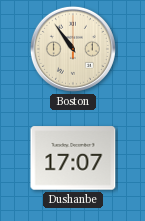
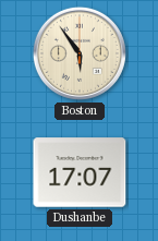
Boston: 10:54 -> 5:54 (80, 53)
